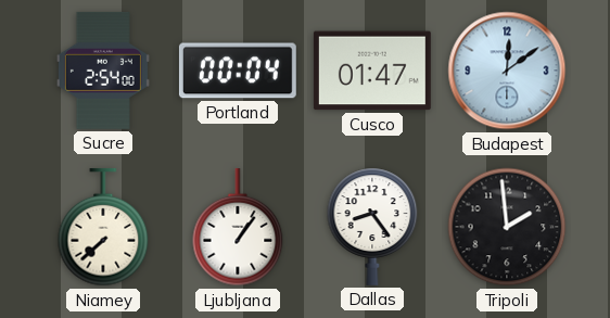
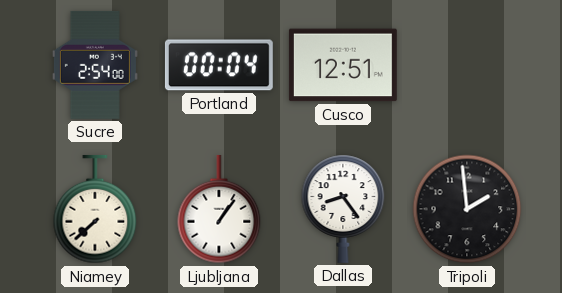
Cusco: 01:47 -> 12:51 (343, 65)
Budapest: 12:09 -> none (507, 71)
